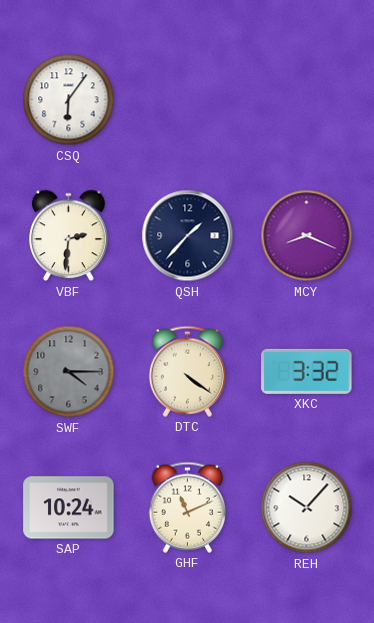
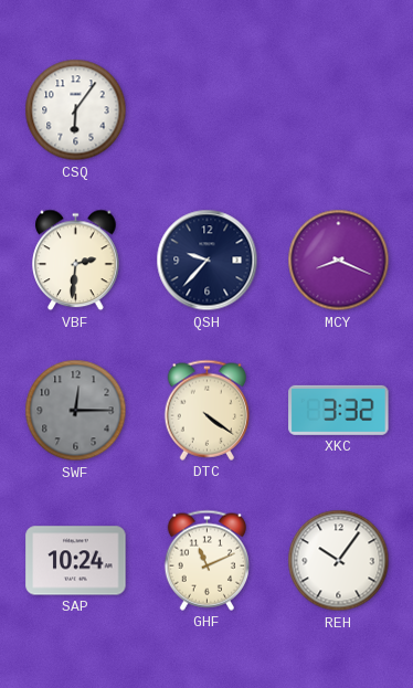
QSH: 1:37 -> 9:37 (208, 261)
SWF: 4:15 -> 12:15 (76, 411)
REH: 10:07 -> 10:06 (339, 561)
